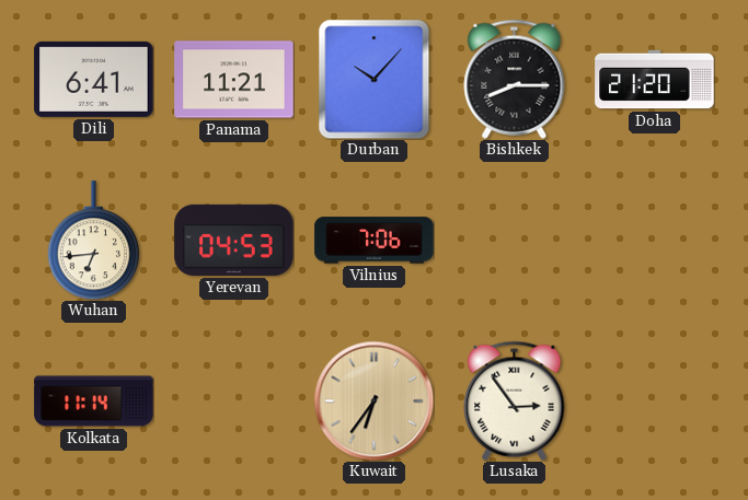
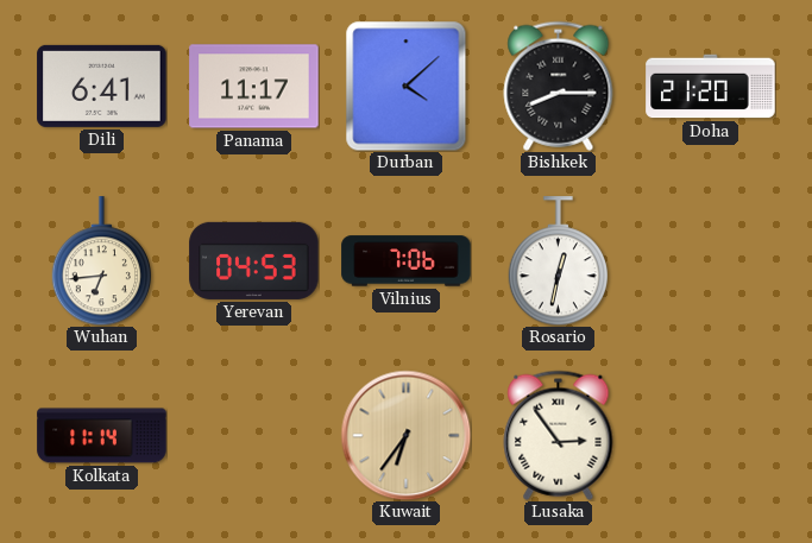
Panama: 11:21 -> 11:17 (254, 87)
Durban: 10:07 -> 4:08 (407, 86)
Rosario: none -> 12:32 (559, 261)
